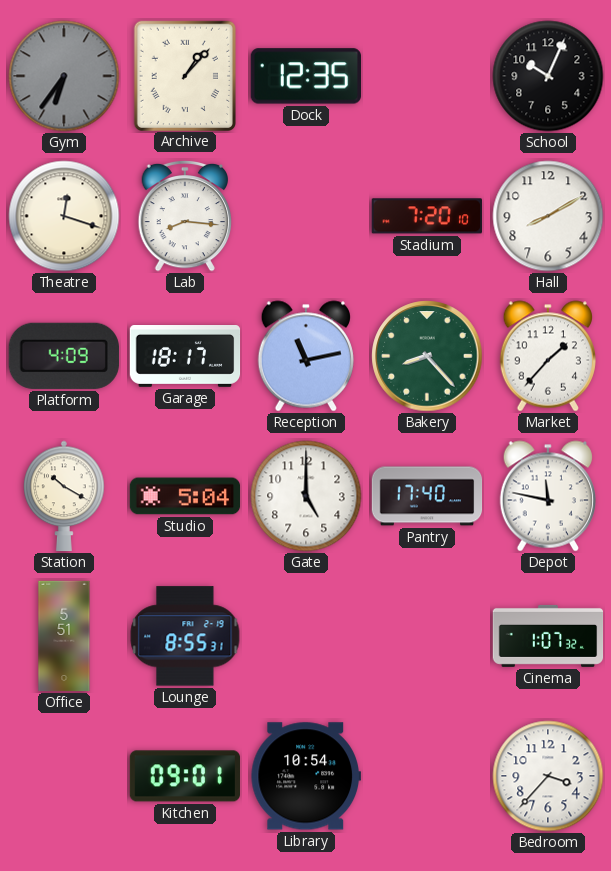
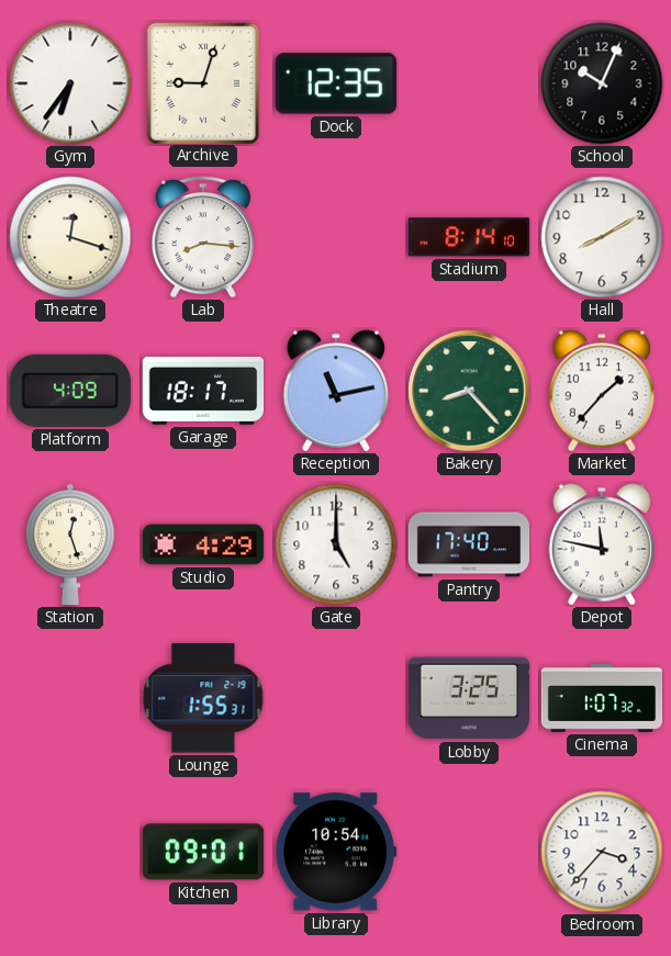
Gym dial: grey -> white (70, 83)
Archive: 1:07 -> 9:03 (202, 82)
Stadium: 7:20 -> 8:14 (469, 237)
Station: 10:20 -> 12:27 (70, 544)
Studio: 5:04 -> 4:29 (203, 544)
Office: 5:51 -> none (64, 636)
Lounge: 8:55 -> 1:55 (203, 698)
Lobby: none -> 3:25 (468, 698)
